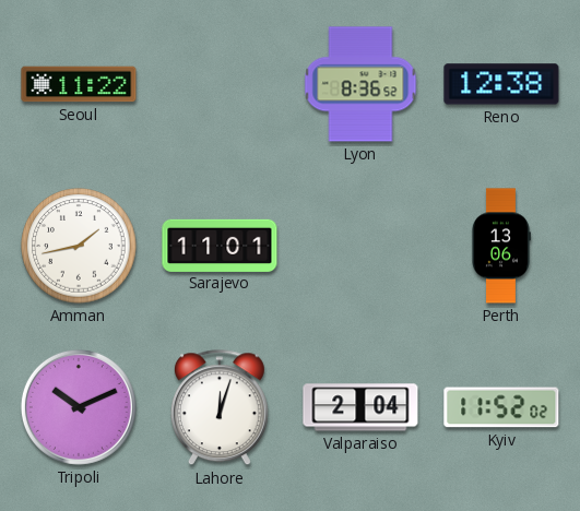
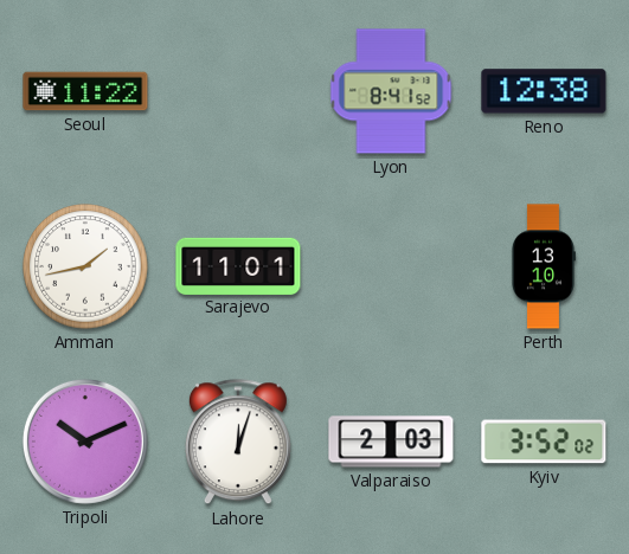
Lyon: 8:36 -> 8:41 (391, 91)
Perth: 13:06 -> 13:10 (543, 266)
Valparaiso: 2:04 -> 2:03 (391, 442)
Kyiv: 11:52 -> 3:52 (544, 442)
